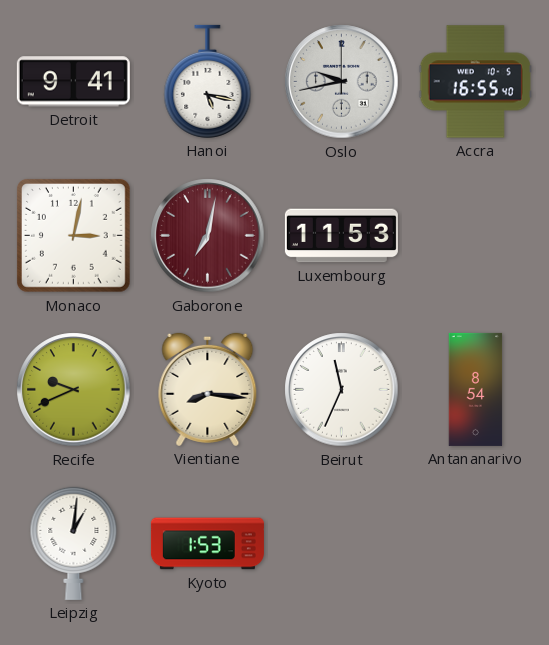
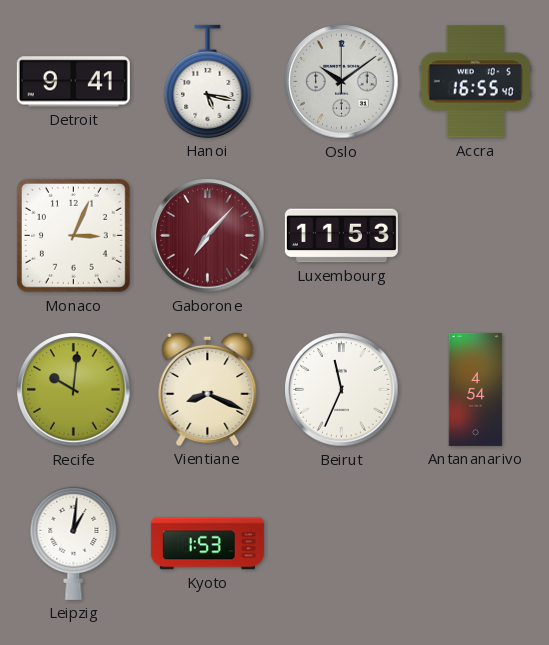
Oslo: 9:43 -> 10:09 (342, 82)
Monaco: 3:02 -> 3:04 (74, 236)
Gaborone: 7:02 -> 7:07 (208, 236)
Recife: 9:41 -> 10:01 (74, 390)
Vientiane: 8:16 -> 8:19 (208, 389)
Antananarivo: 8:54 -> 4:54 (476, 389)
